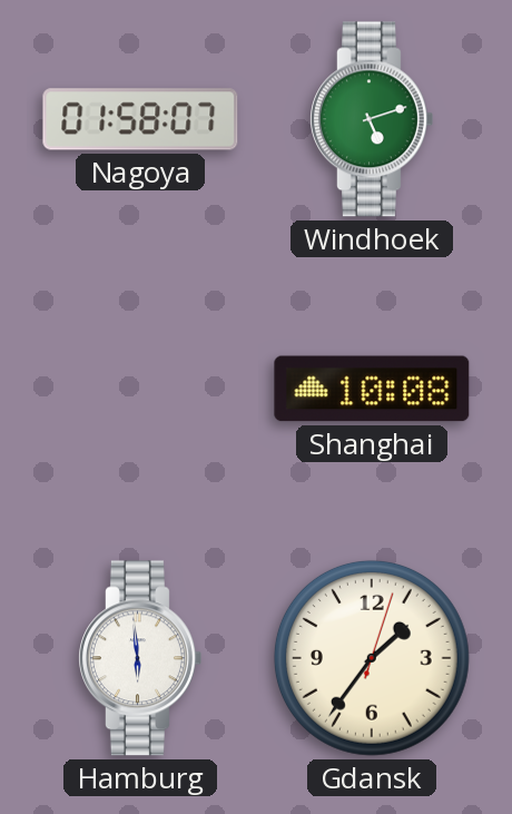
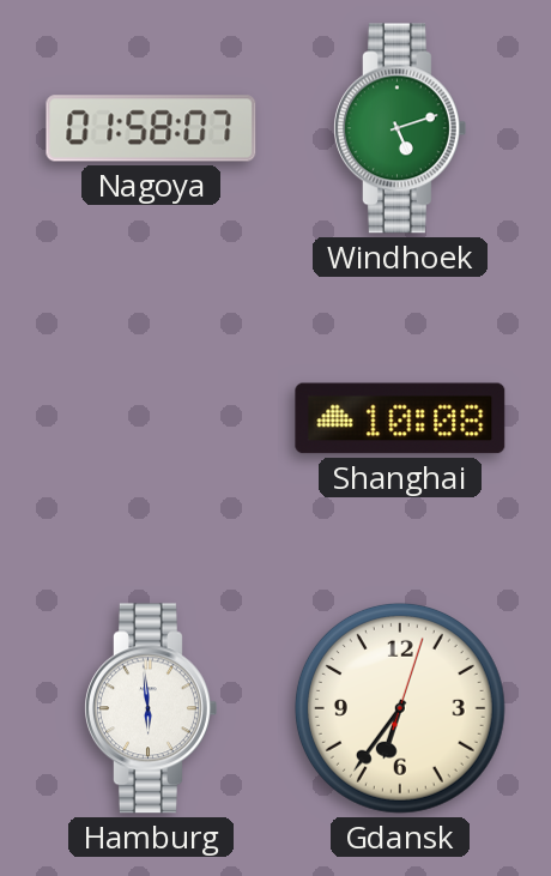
Gdansk: 1:36 -> 6:36 (400, 708)
